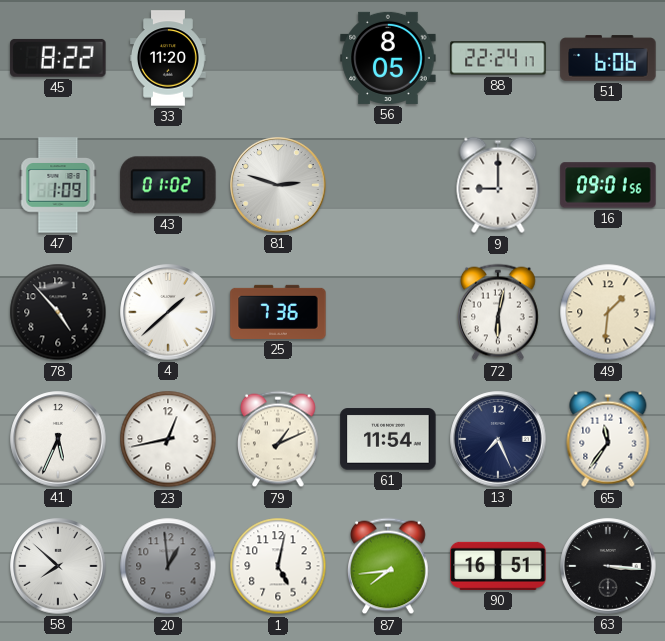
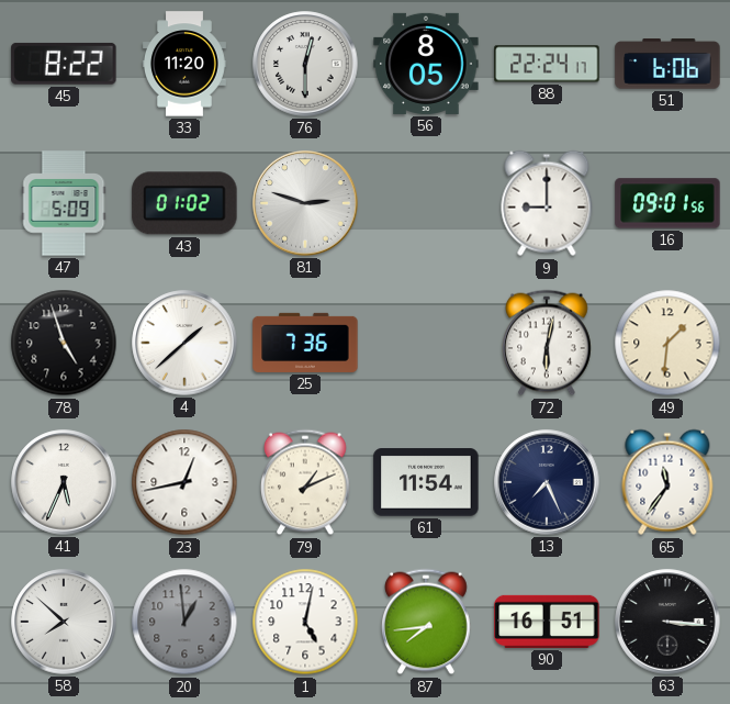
76: none -> 12:30 (305, 64)
47: 1:09 -> 5:09 (64, 203)
78: 4:53 -> 4:57 (64, 343)
